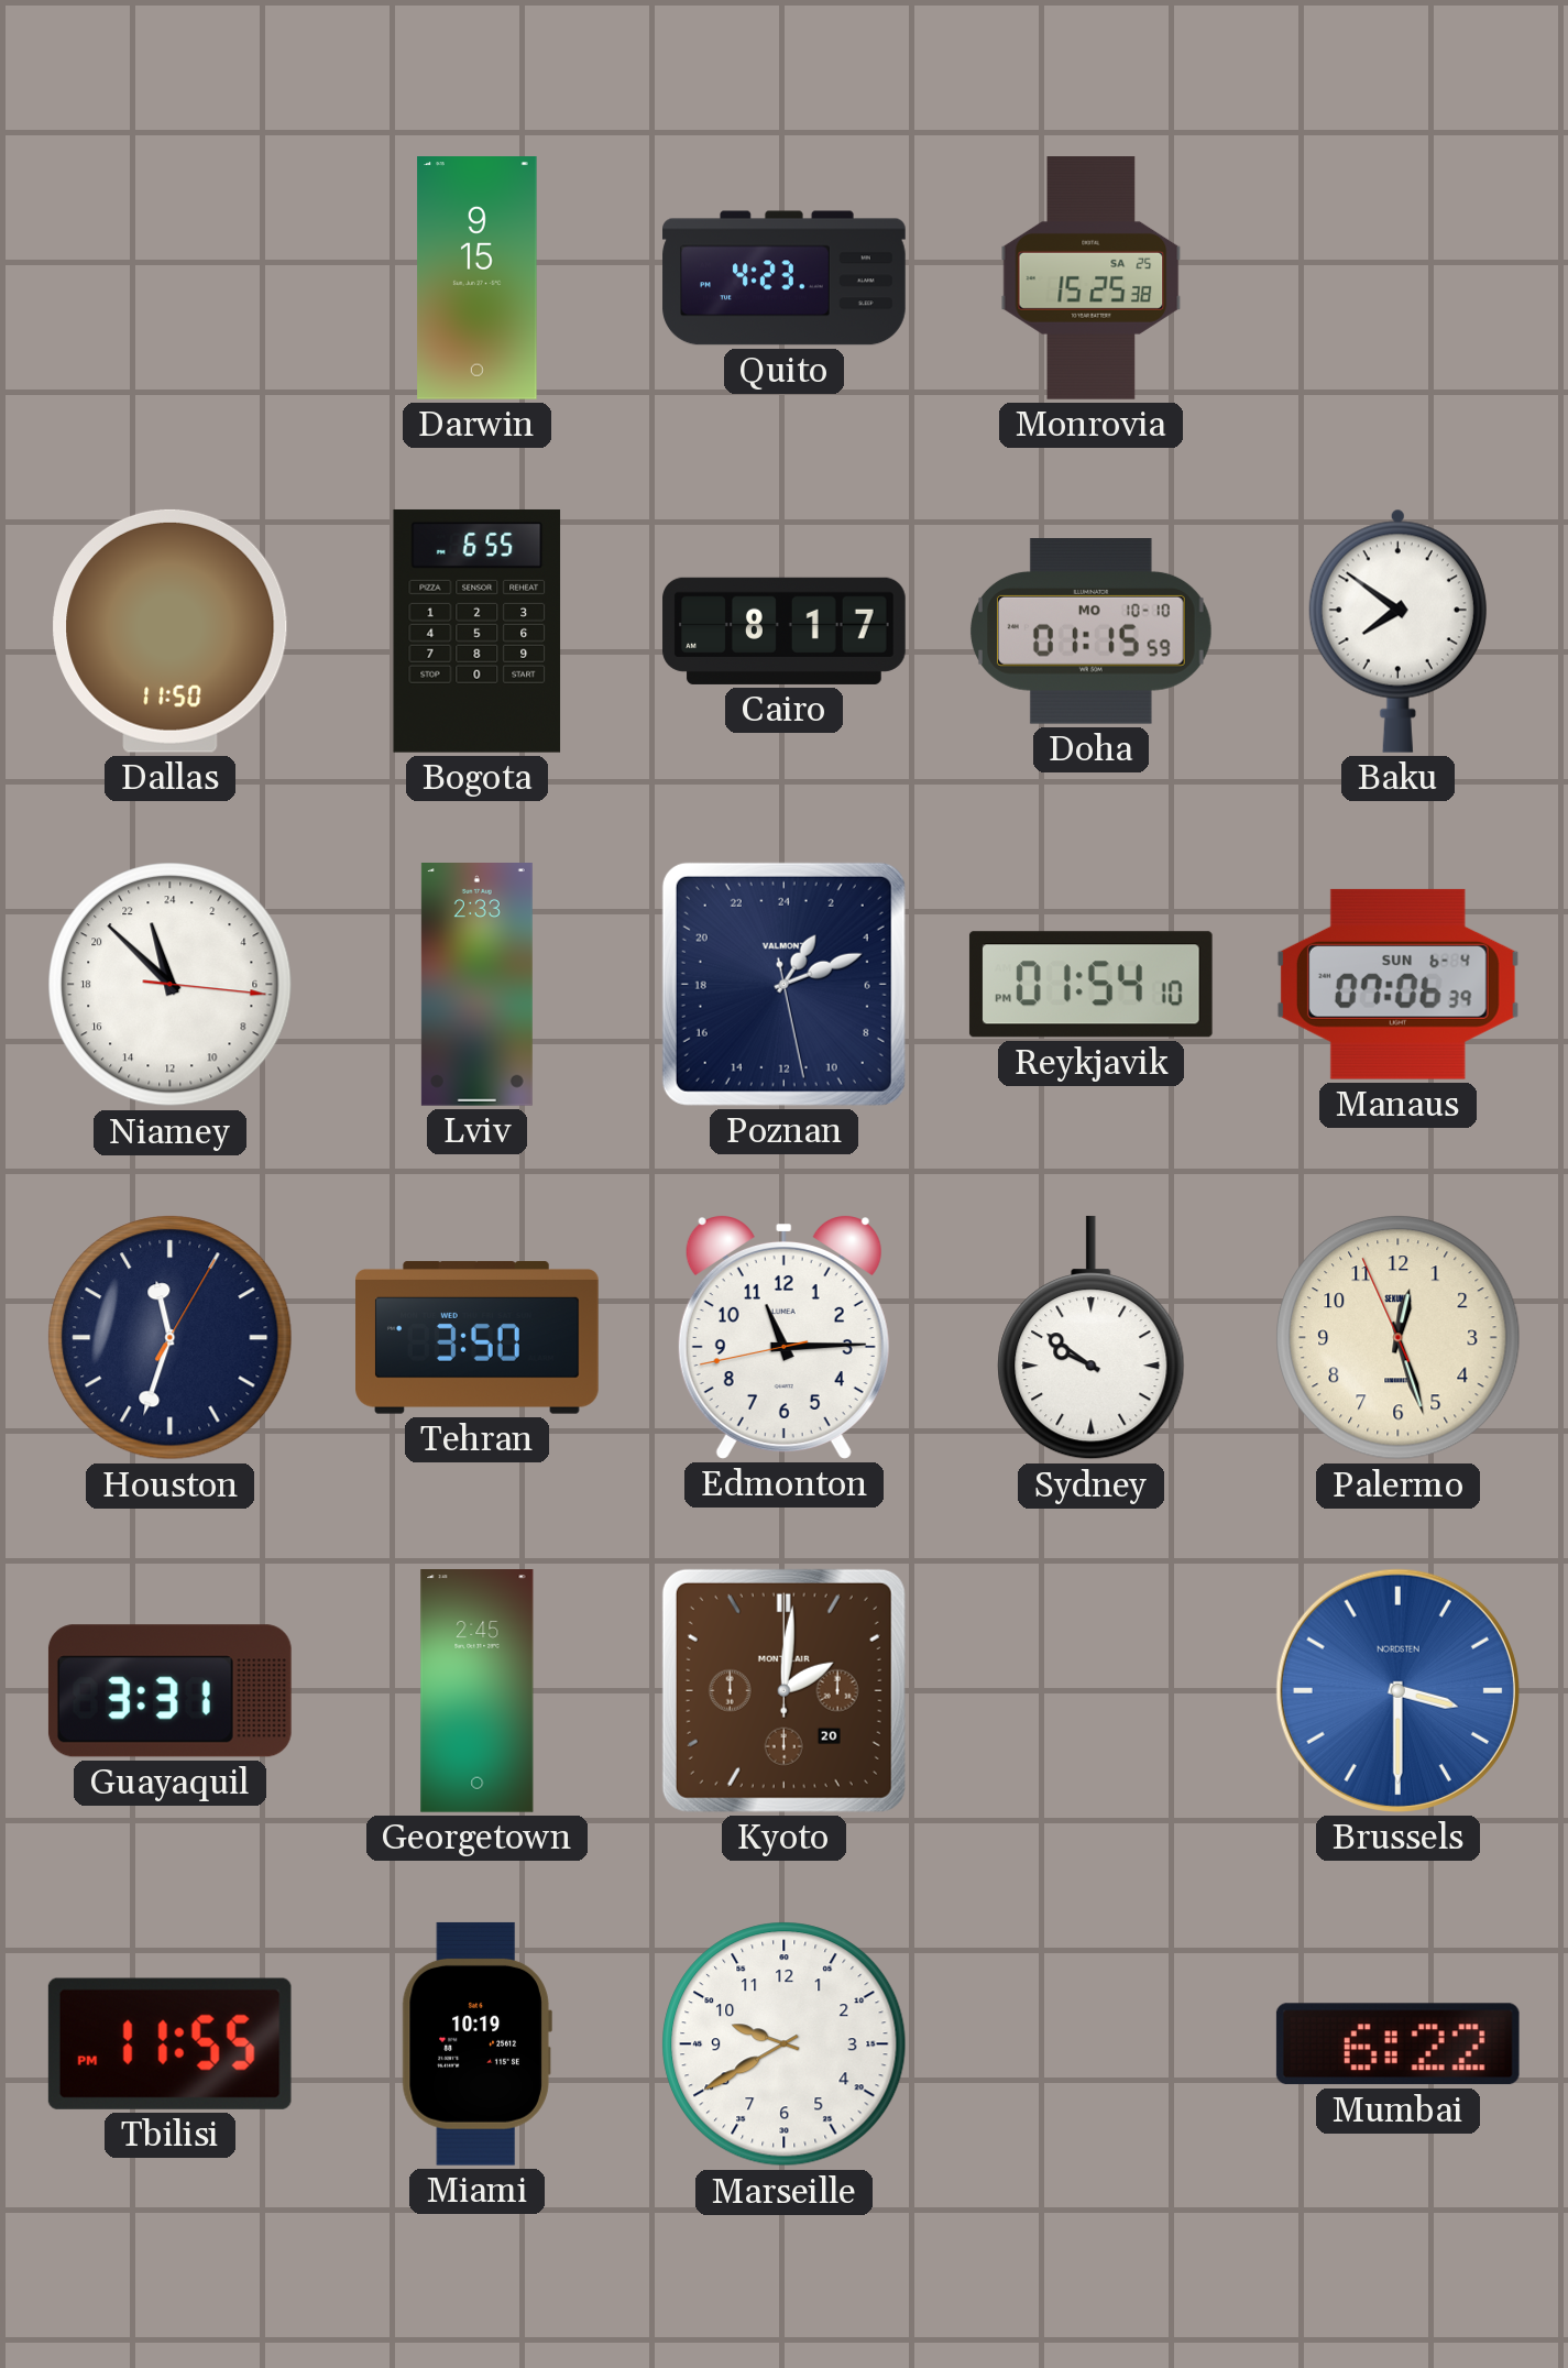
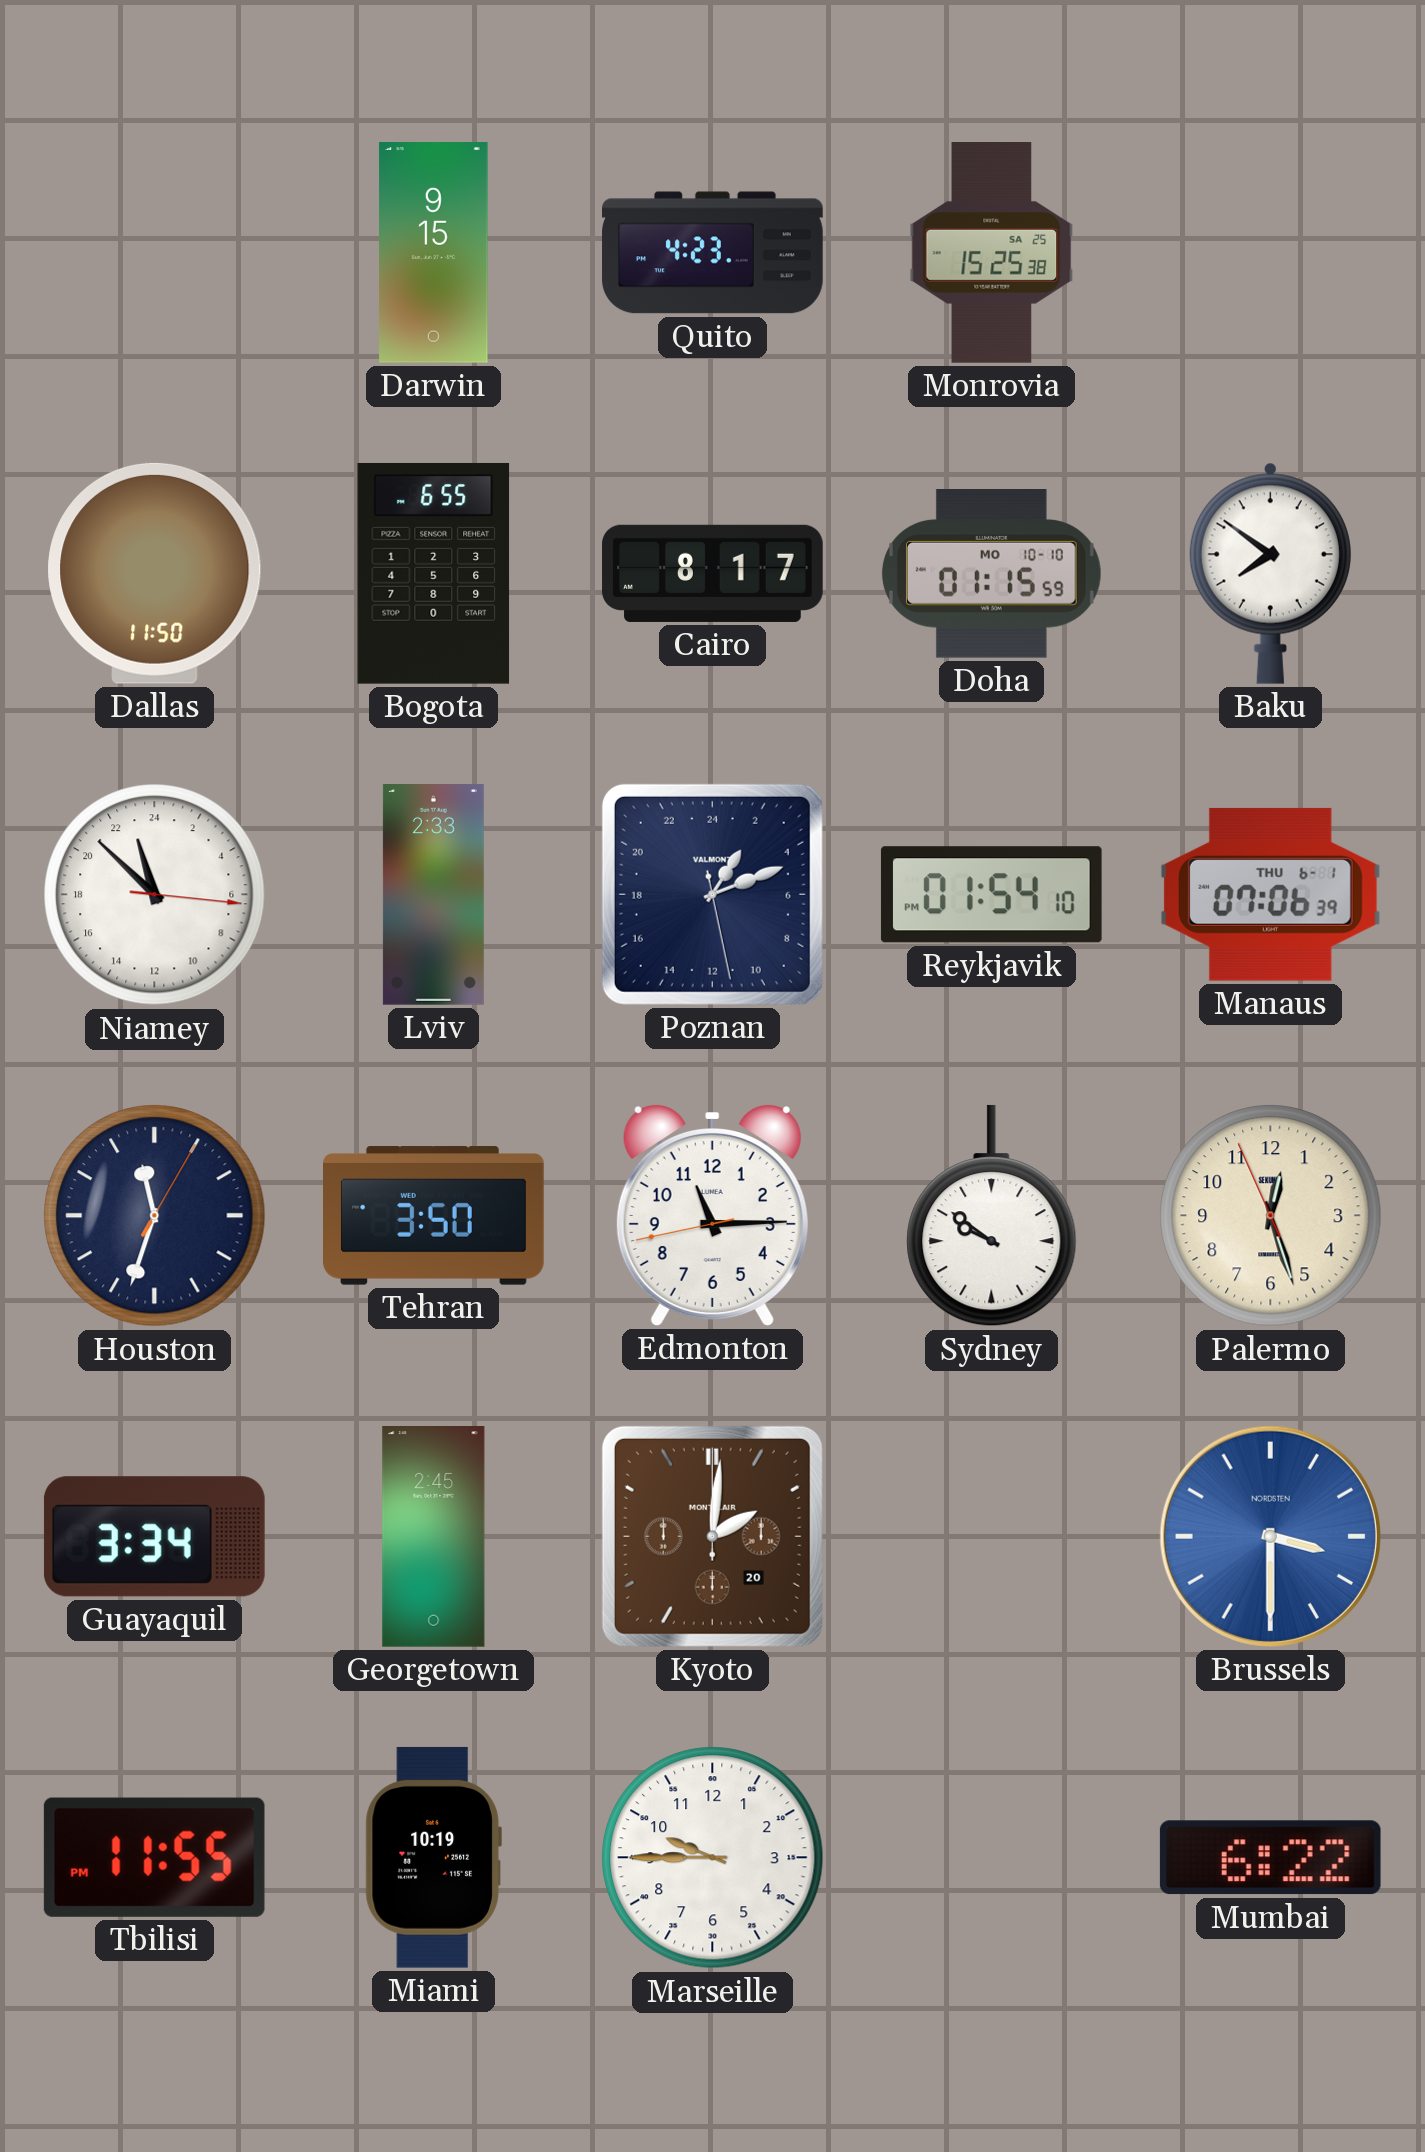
Manaus date: SUN 6-4 -> THU 6-1 (1270, 894)
Guayaquil: 3:31 -> 3:34 (154, 1537)
Marseille: 9:40 -> 9:45 (713, 1858)
